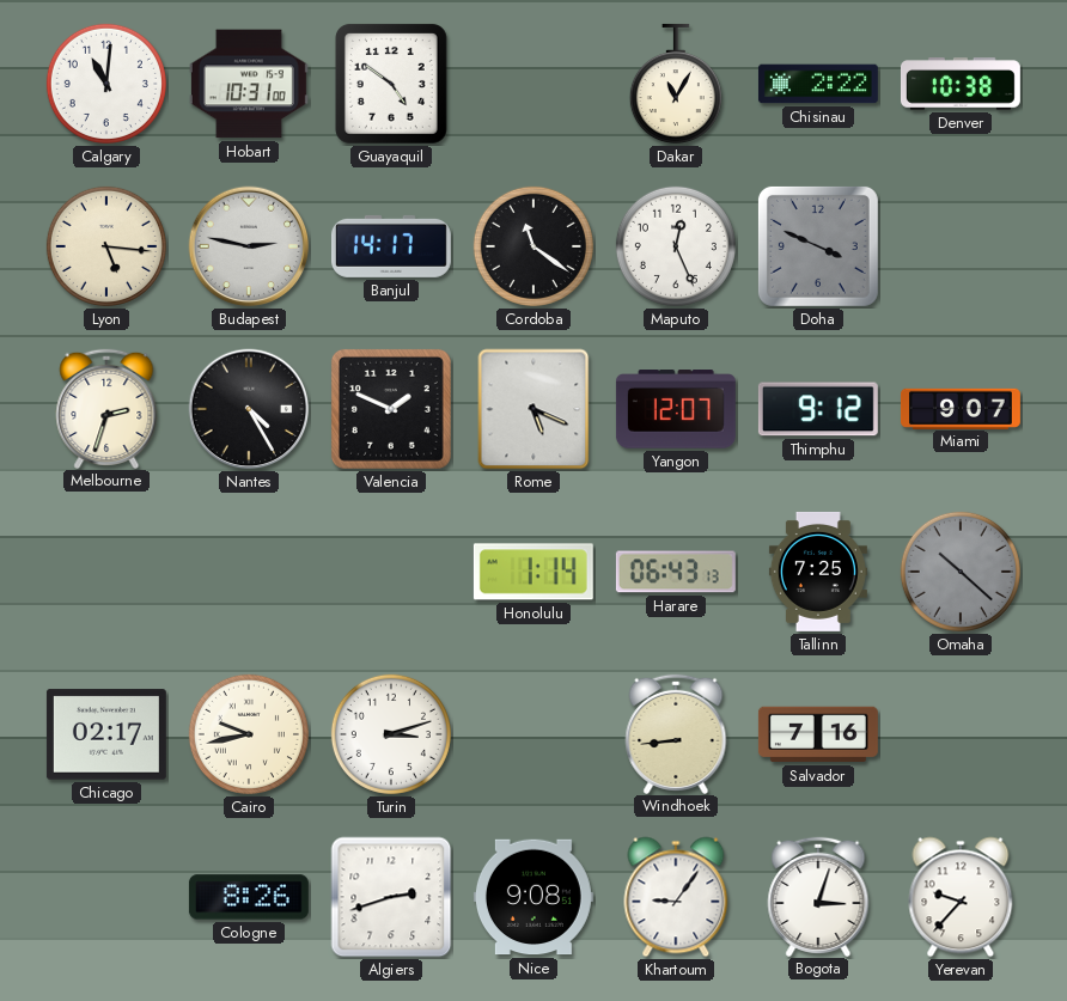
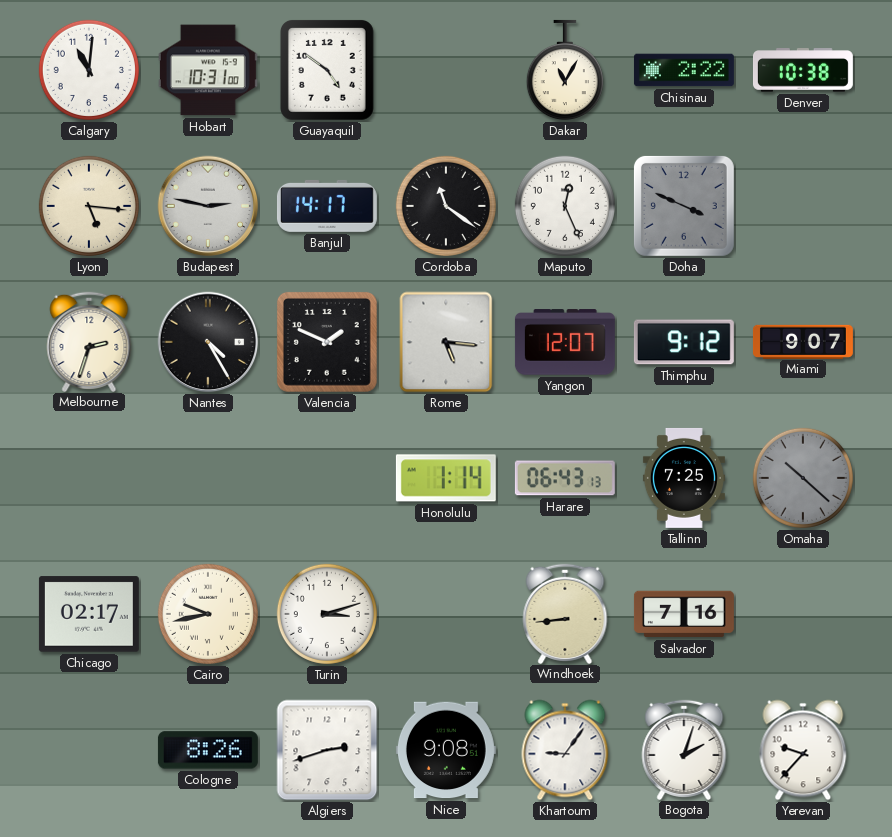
Rome: 5:19 -> 5:16 (446, 342)
Bogota: 3:03 -> 2:03 (684, 749)
